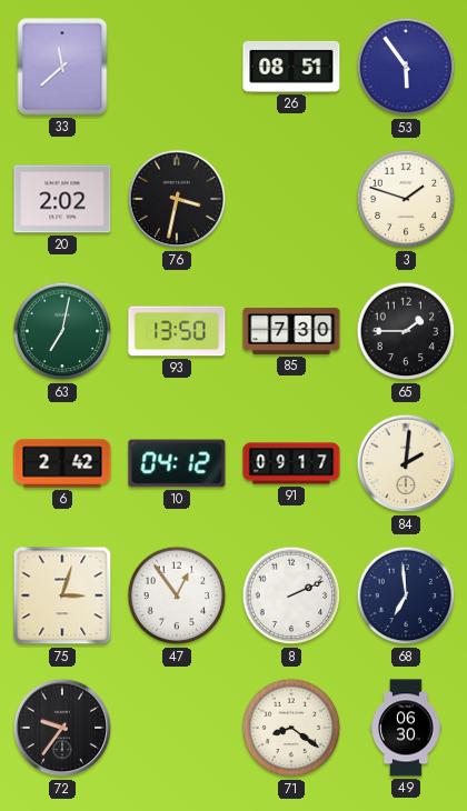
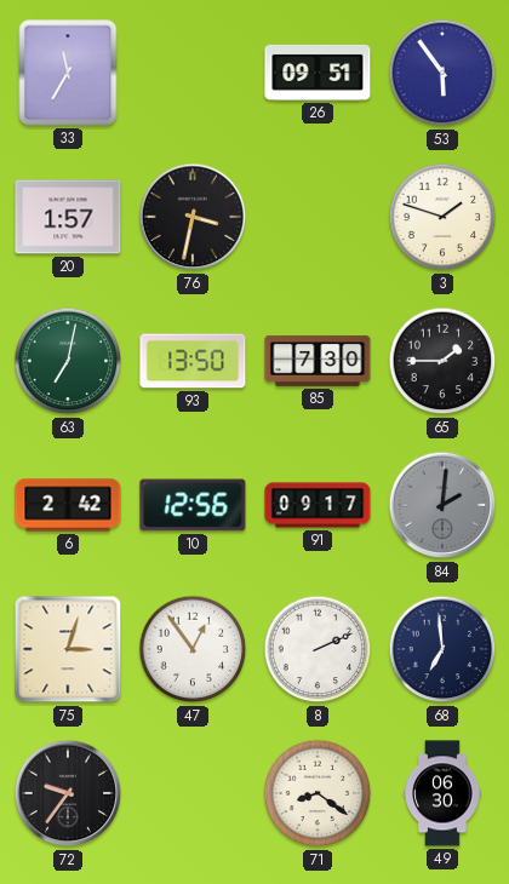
33: 11:38 -> 11:35 (68, 73)
26: 08:51 -> 09:51 (318, 73)
20: 2:02 -> 1:57 (68, 217)
10: 04:12 -> 12:56 (193, 505)
84 dial: cream -> grey (442, 505)
